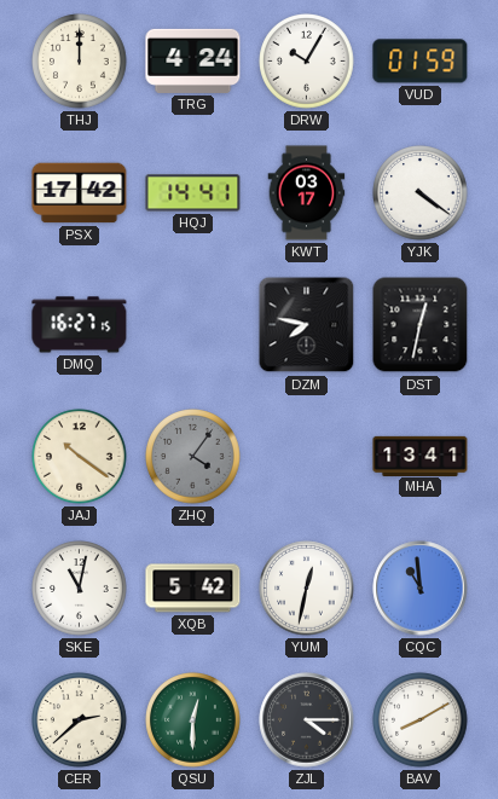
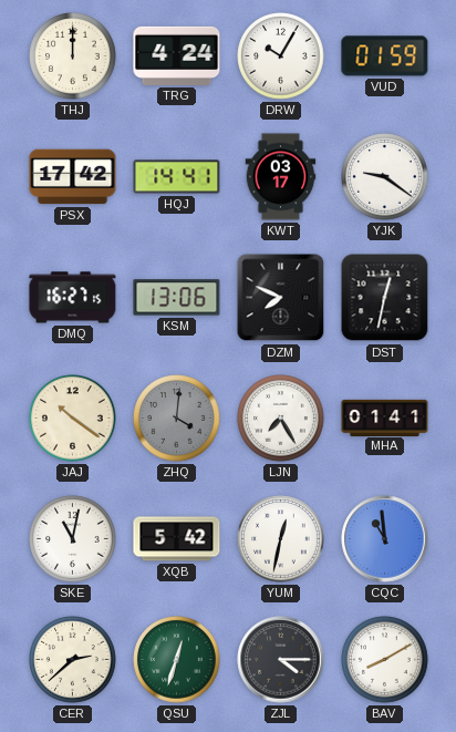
YJK: 4:21 -> 9:21 (385, 177)
KSM: none -> 13:06 (177, 298)
DZM: 7:47 -> 7:49 (281, 298)
ZHQ: 4:06 -> 4:01 (177, 419)
LJN: none -> 7:25 (281, 419)
MHA: 13:41 -> 01:41 (385, 417)
QSU: 12:30 -> 12:33 (177, 660)
